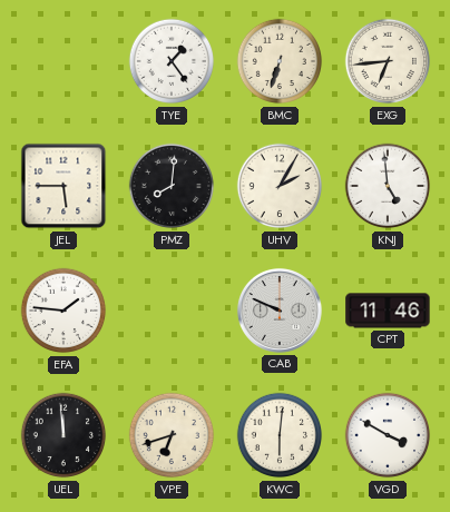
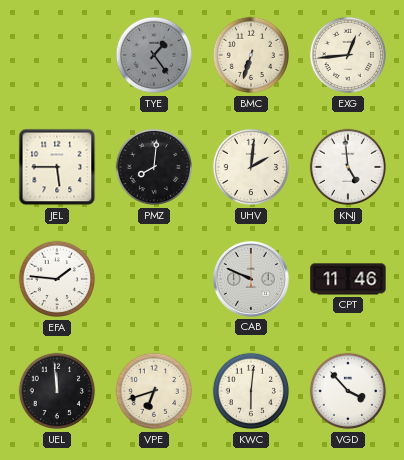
TYE dial: white -> grey (154, 55)
EXG: 6:44 -> 12:44 (348, 55)
UHV: 2:05 -> 2:01 (251, 167)
VGD: 3:50 -> 3:53 (348, 391)
